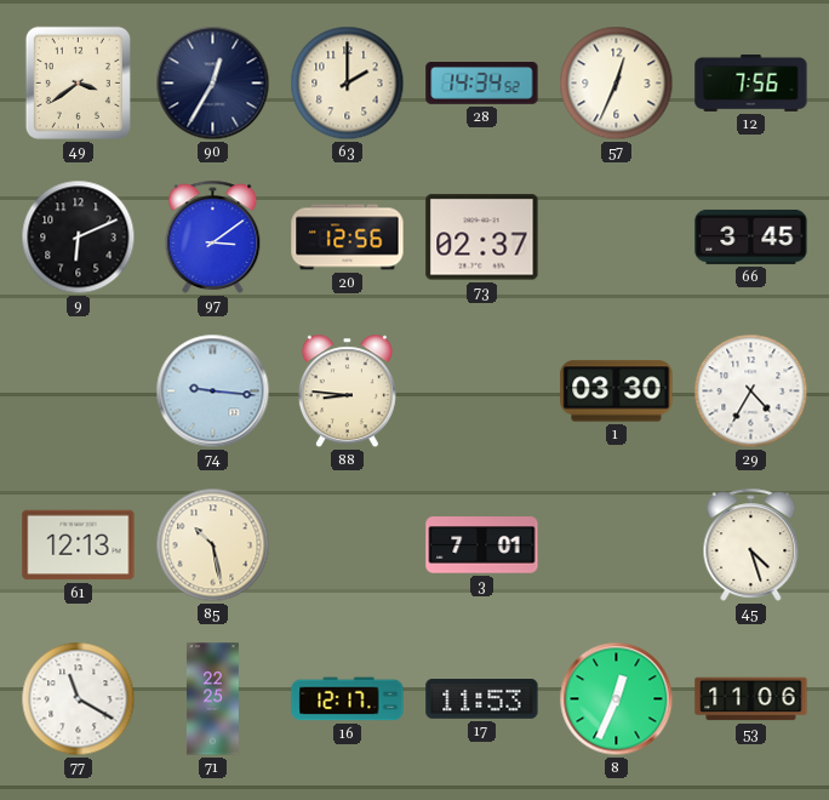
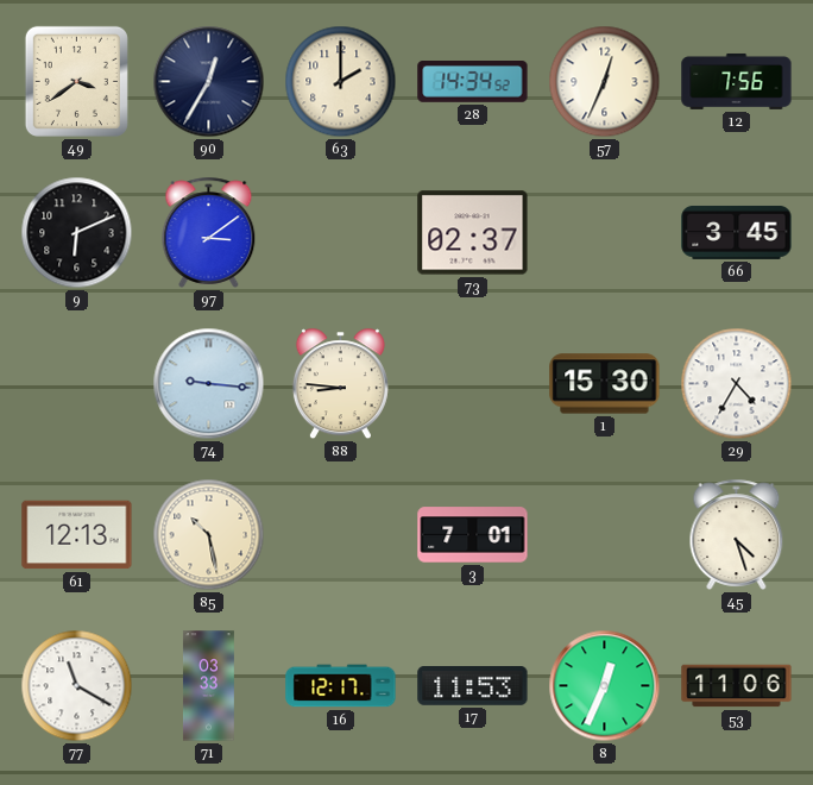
20: 12:56 -> none (348, 238)
1: 03:30 -> 15:30 (605, 384)
71: 22:25 -> 03:33 (209, 686)
